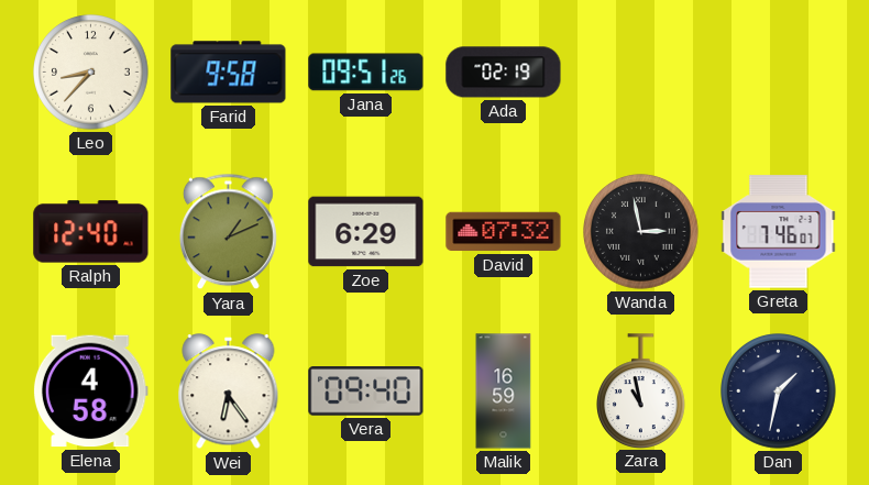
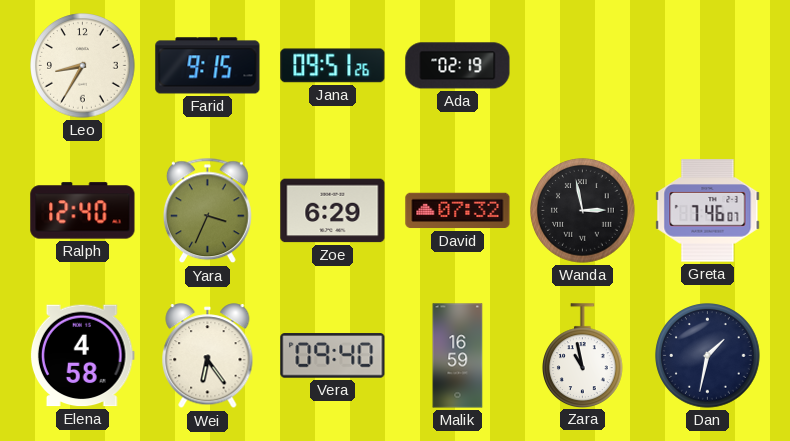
Leo: 8:37 -> 8:35 (83, 66)
Farid: 9:58 -> 9:15 (208, 66)
Yara: 1:11 -> 3:34 (207, 211)
